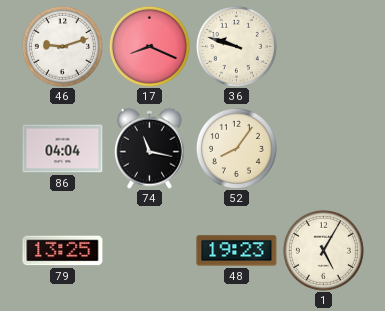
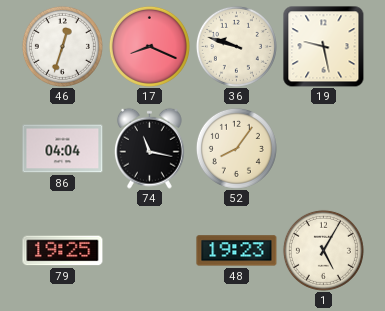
46: 9:12 -> 12:33 (62, 46)
19: none -> 9:28 (324, 47)
79: 13:25 -> 19:25 (63, 251)
